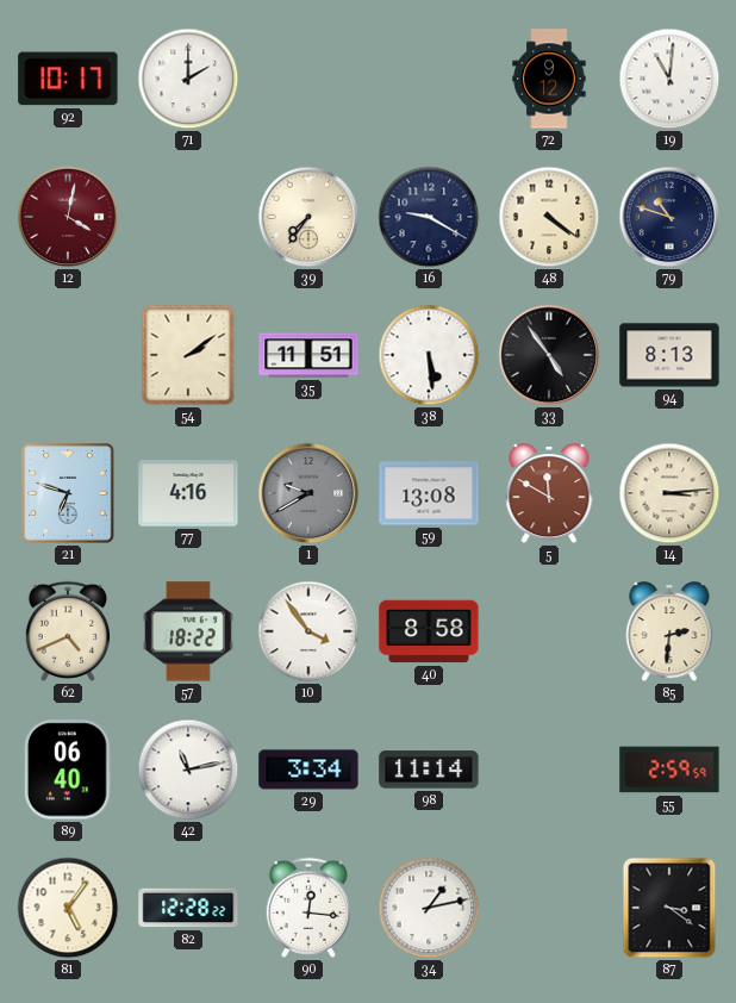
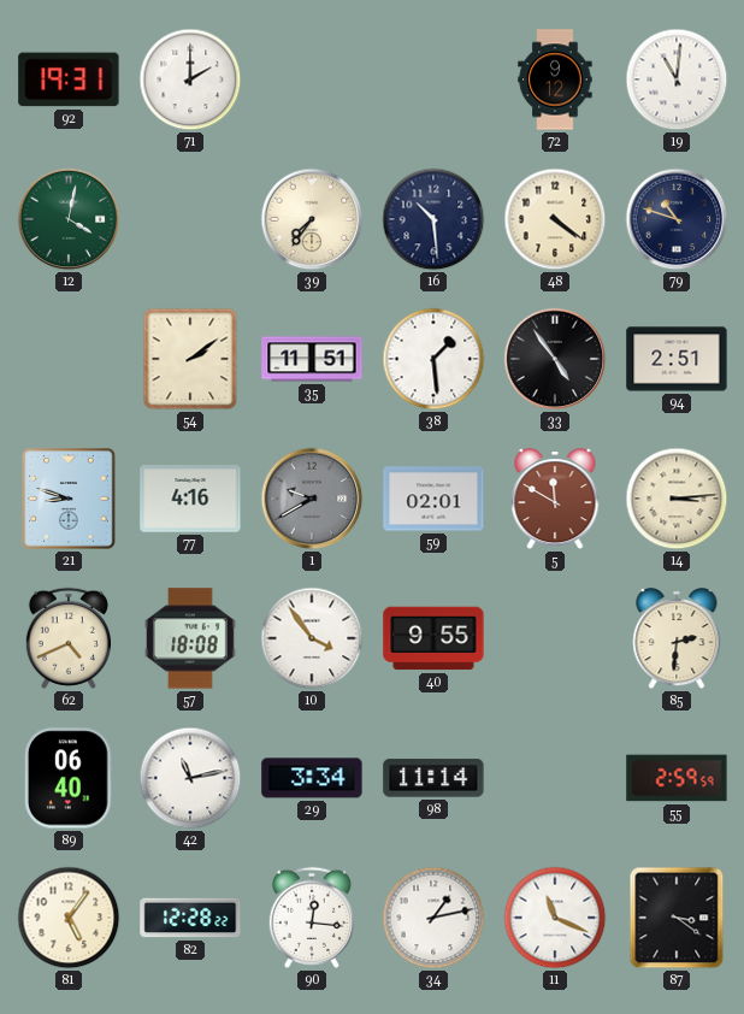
92: 10:17 -> 19:31 (69, 79)
12 dial: burgundy -> green (69, 219)
16: 9:20 -> 10:29 (433, 219)
38: 5:29 -> 1:29 (433, 359)
94: 8:13 -> 2:51 (677, 359)
21: 6:48 -> 8:48 (70, 499)
59: 13:08 -> 02:01 (433, 499)
57: 18:22 -> 18:08 (190, 638)
40: 8:58 -> 9:55 (433, 638)
11: none -> 11:19 (555, 918)
